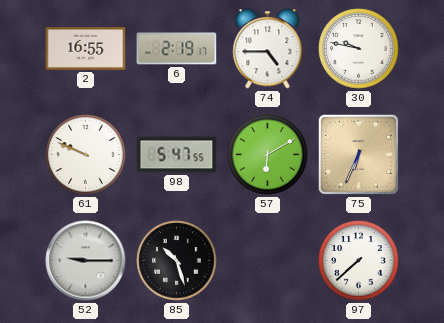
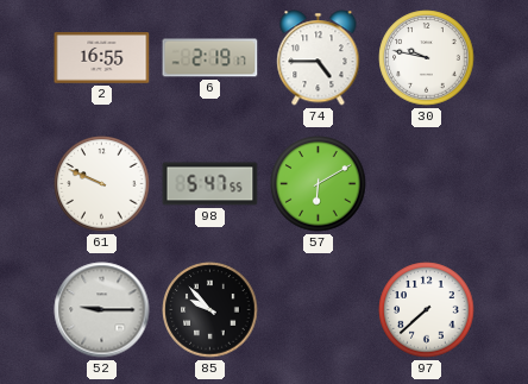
75: 6:34 -> none (358, 154)
85: 10:27 -> 9:53 (210, 310)
